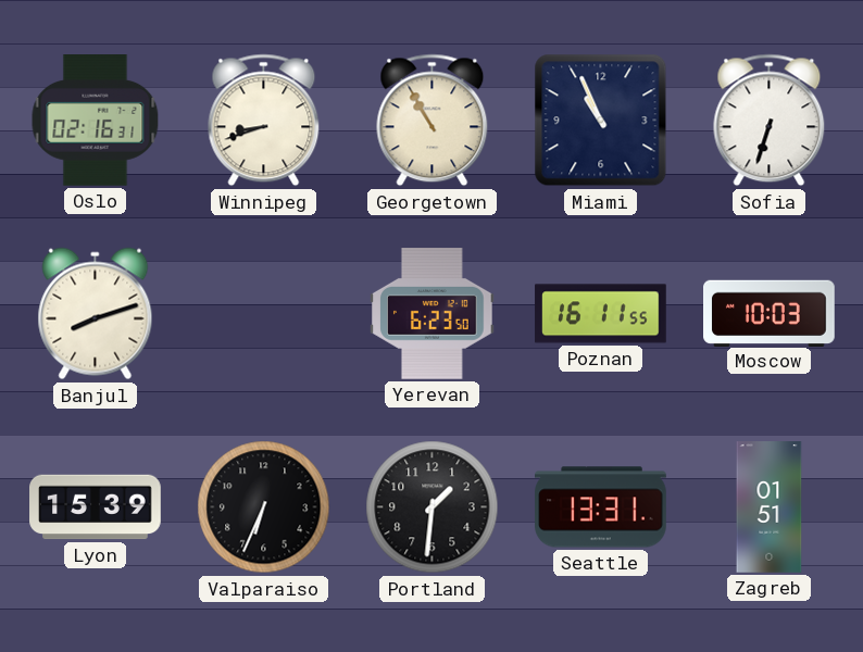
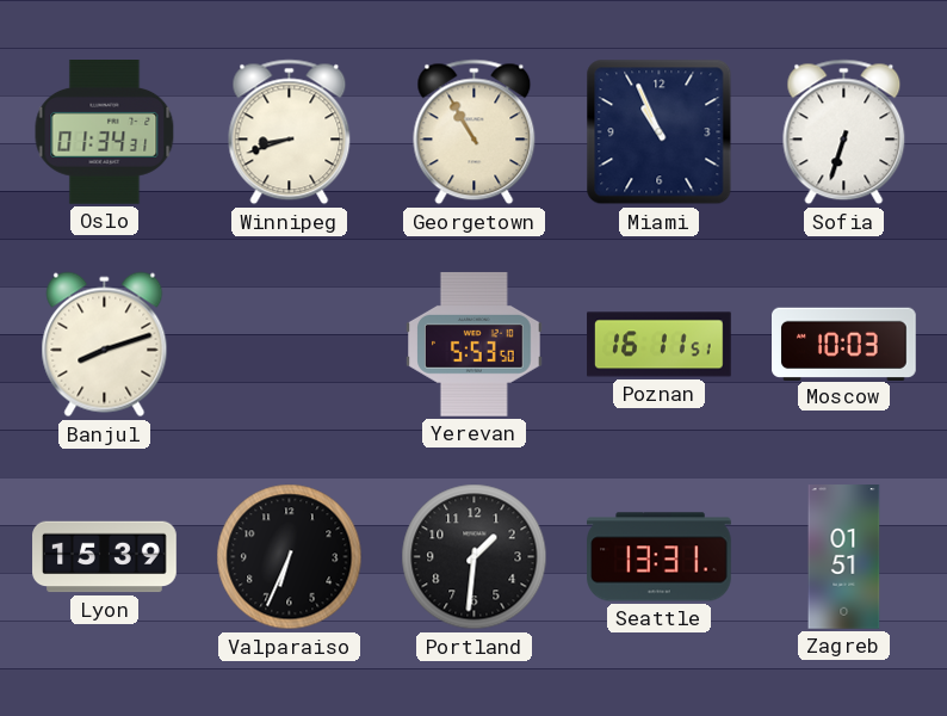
Oslo: 02:16 -> 01:34 (105, 132)
Yerevan: 6:23 -> 5:53 (475, 345)
Poznan: 16:11:55 -> 16:11:51 (660, 345)
